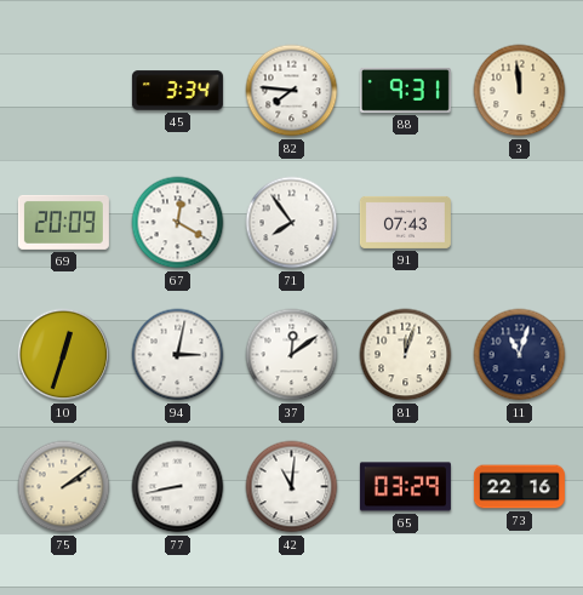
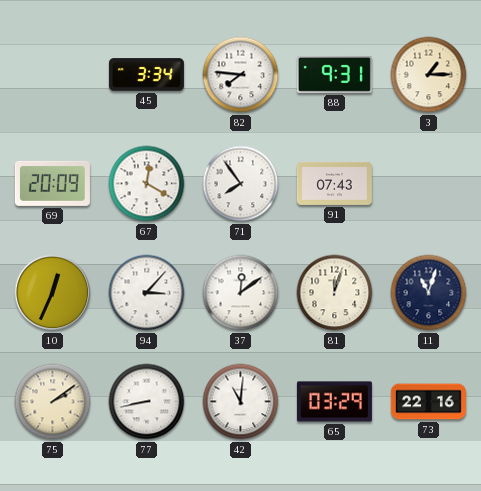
3: 11:59 -> 1:15 (429, 75)
10: 12:33 -> 12:34 (53, 293)
94: 3:02 -> 3:07 (147, 293)
